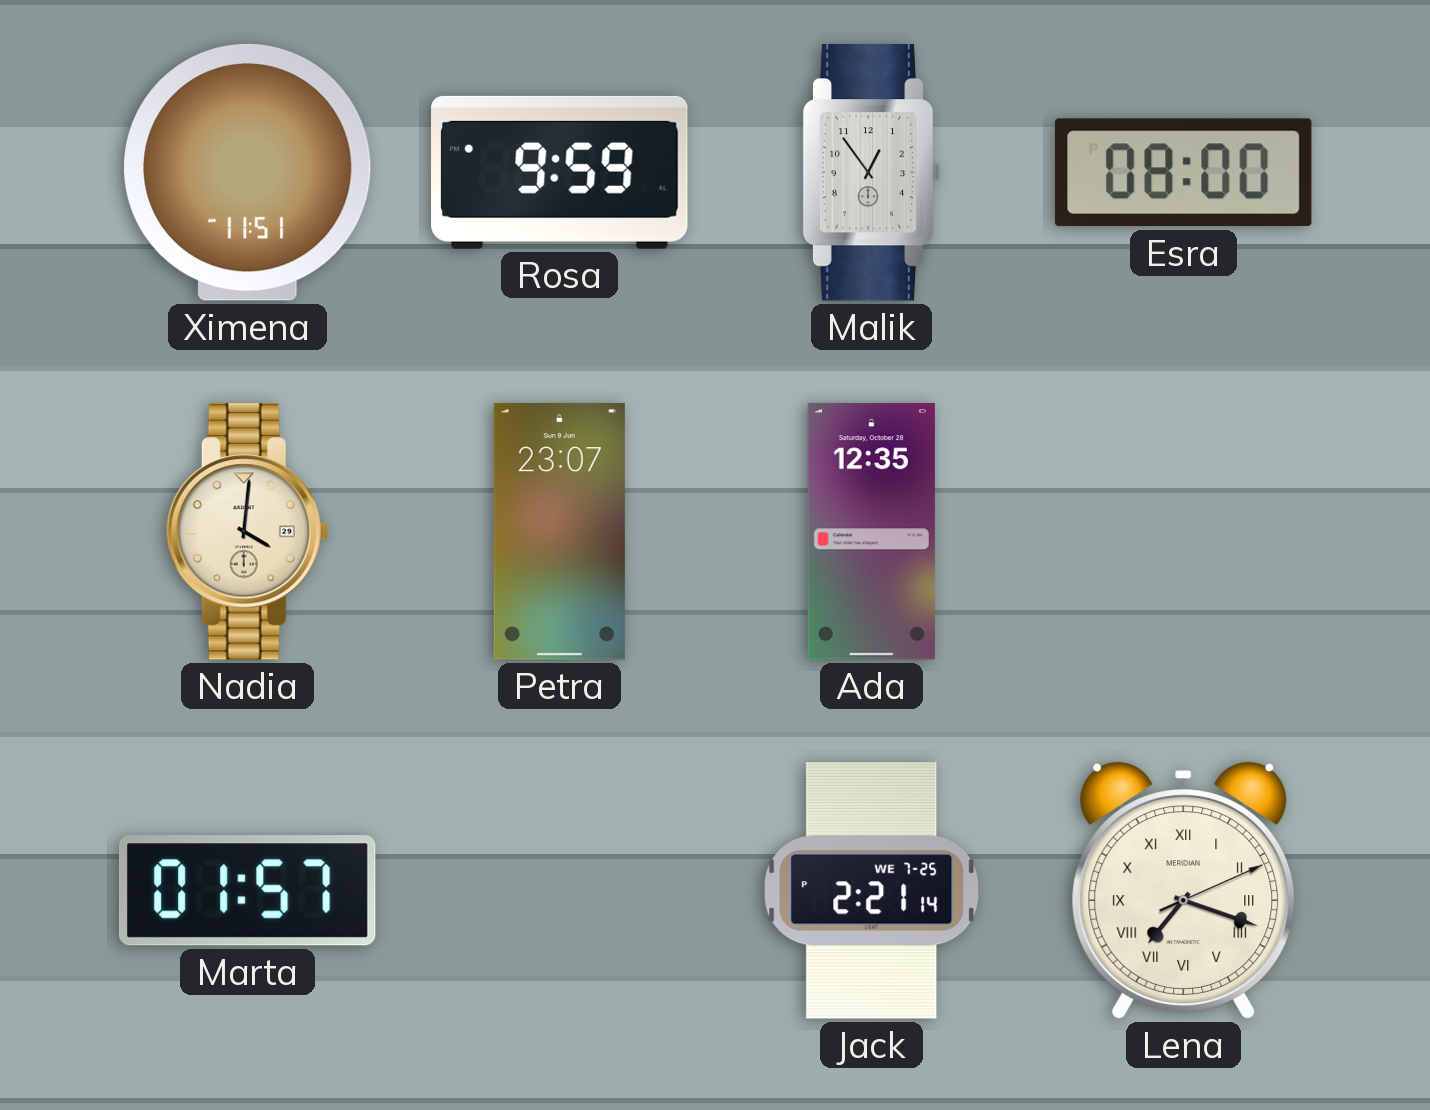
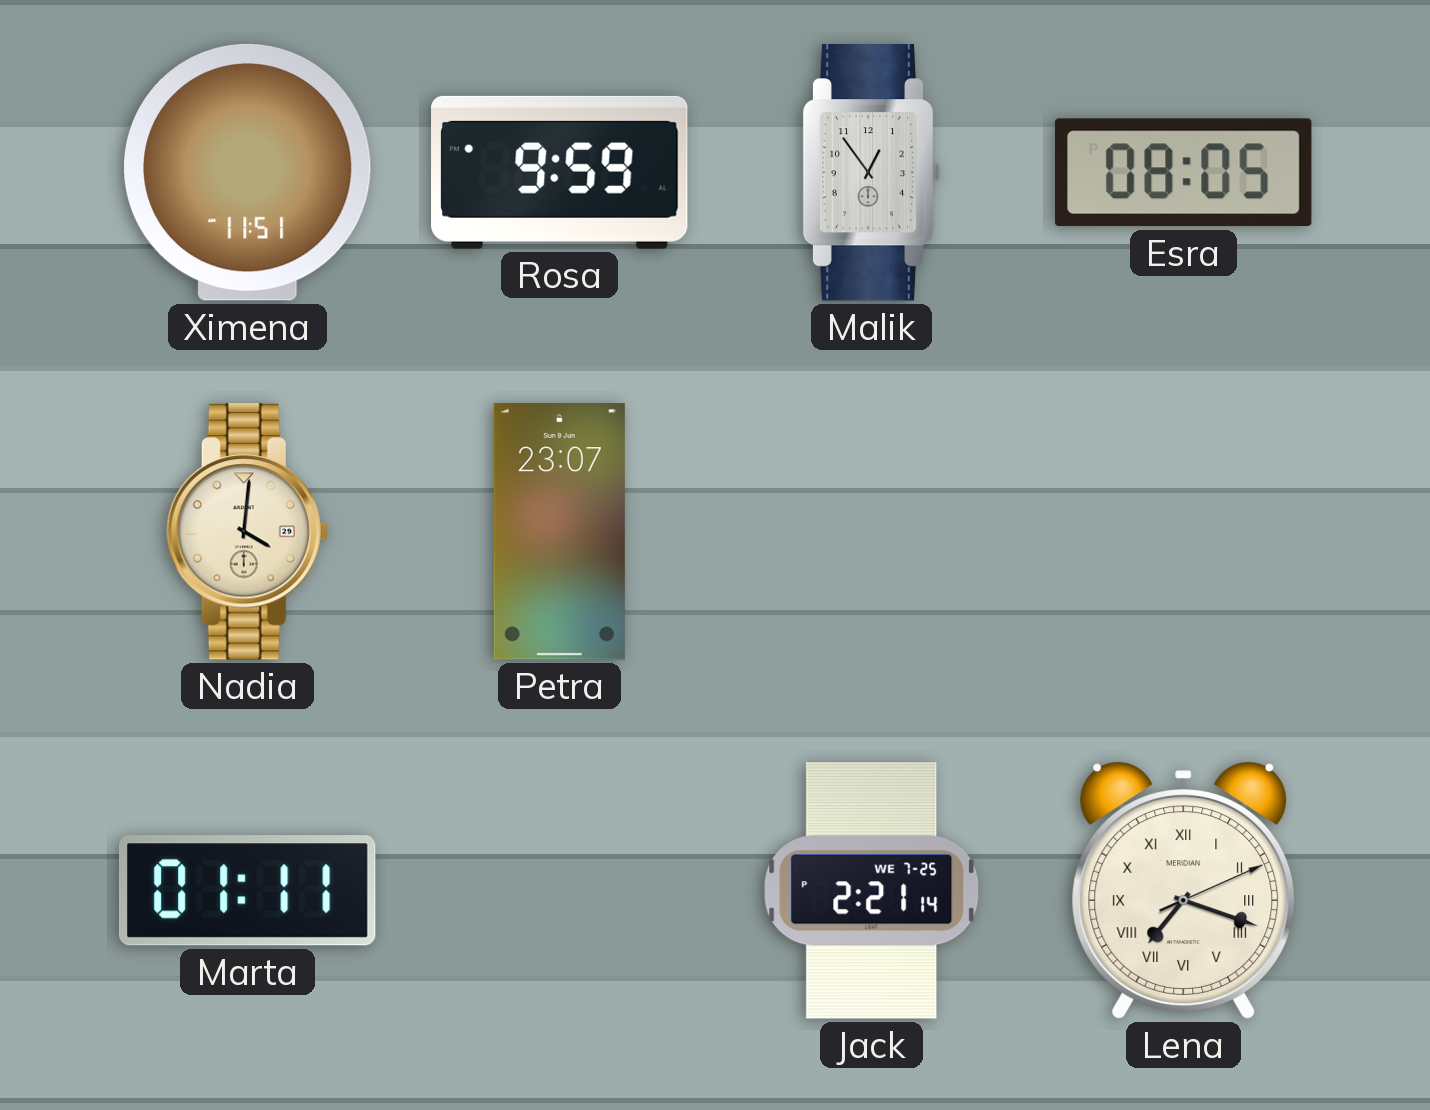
Esra: 08:00 -> 08:05 (1183, 173)
Ada: 12:35 -> none (871, 532)
Marta: 01:57 -> 01:11 (247, 891)
